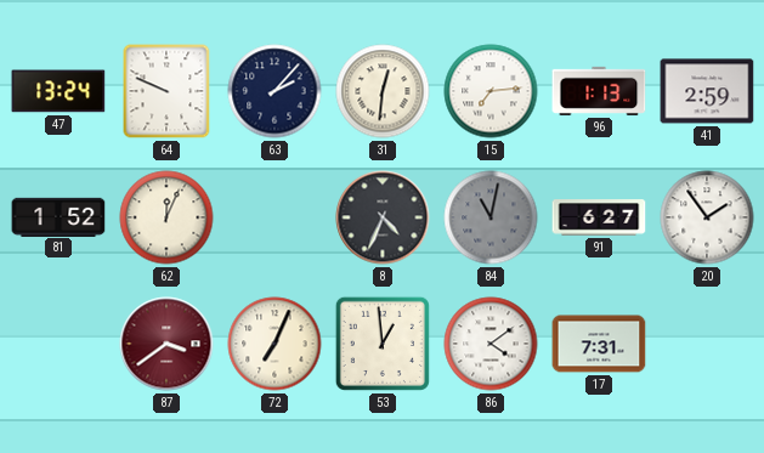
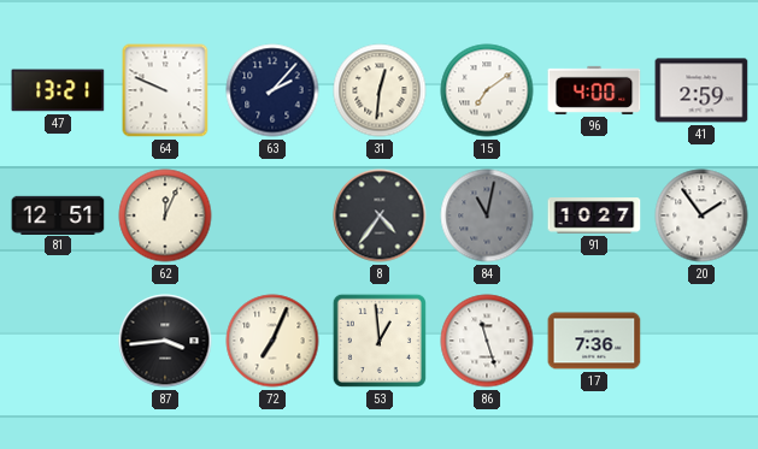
47: 13:24 -> 13:21 (58, 90)
15: 7:14 -> 7:09 (487, 90)
96: 1:13 -> 4:00 (594, 90)
81: 1:52 -> 12:51 (58, 214)
8: 4:34 -> 4:36 (380, 215)
91: 6:27 -> 10:27 (594, 215)
87: 3:39 -> 3:44 (165, 341)
87 dial: burgundy -> black (165, 341)
86: 4:09 -> 11:27 (487, 341)
17: 7:31 -> 7:36 (594, 341)
